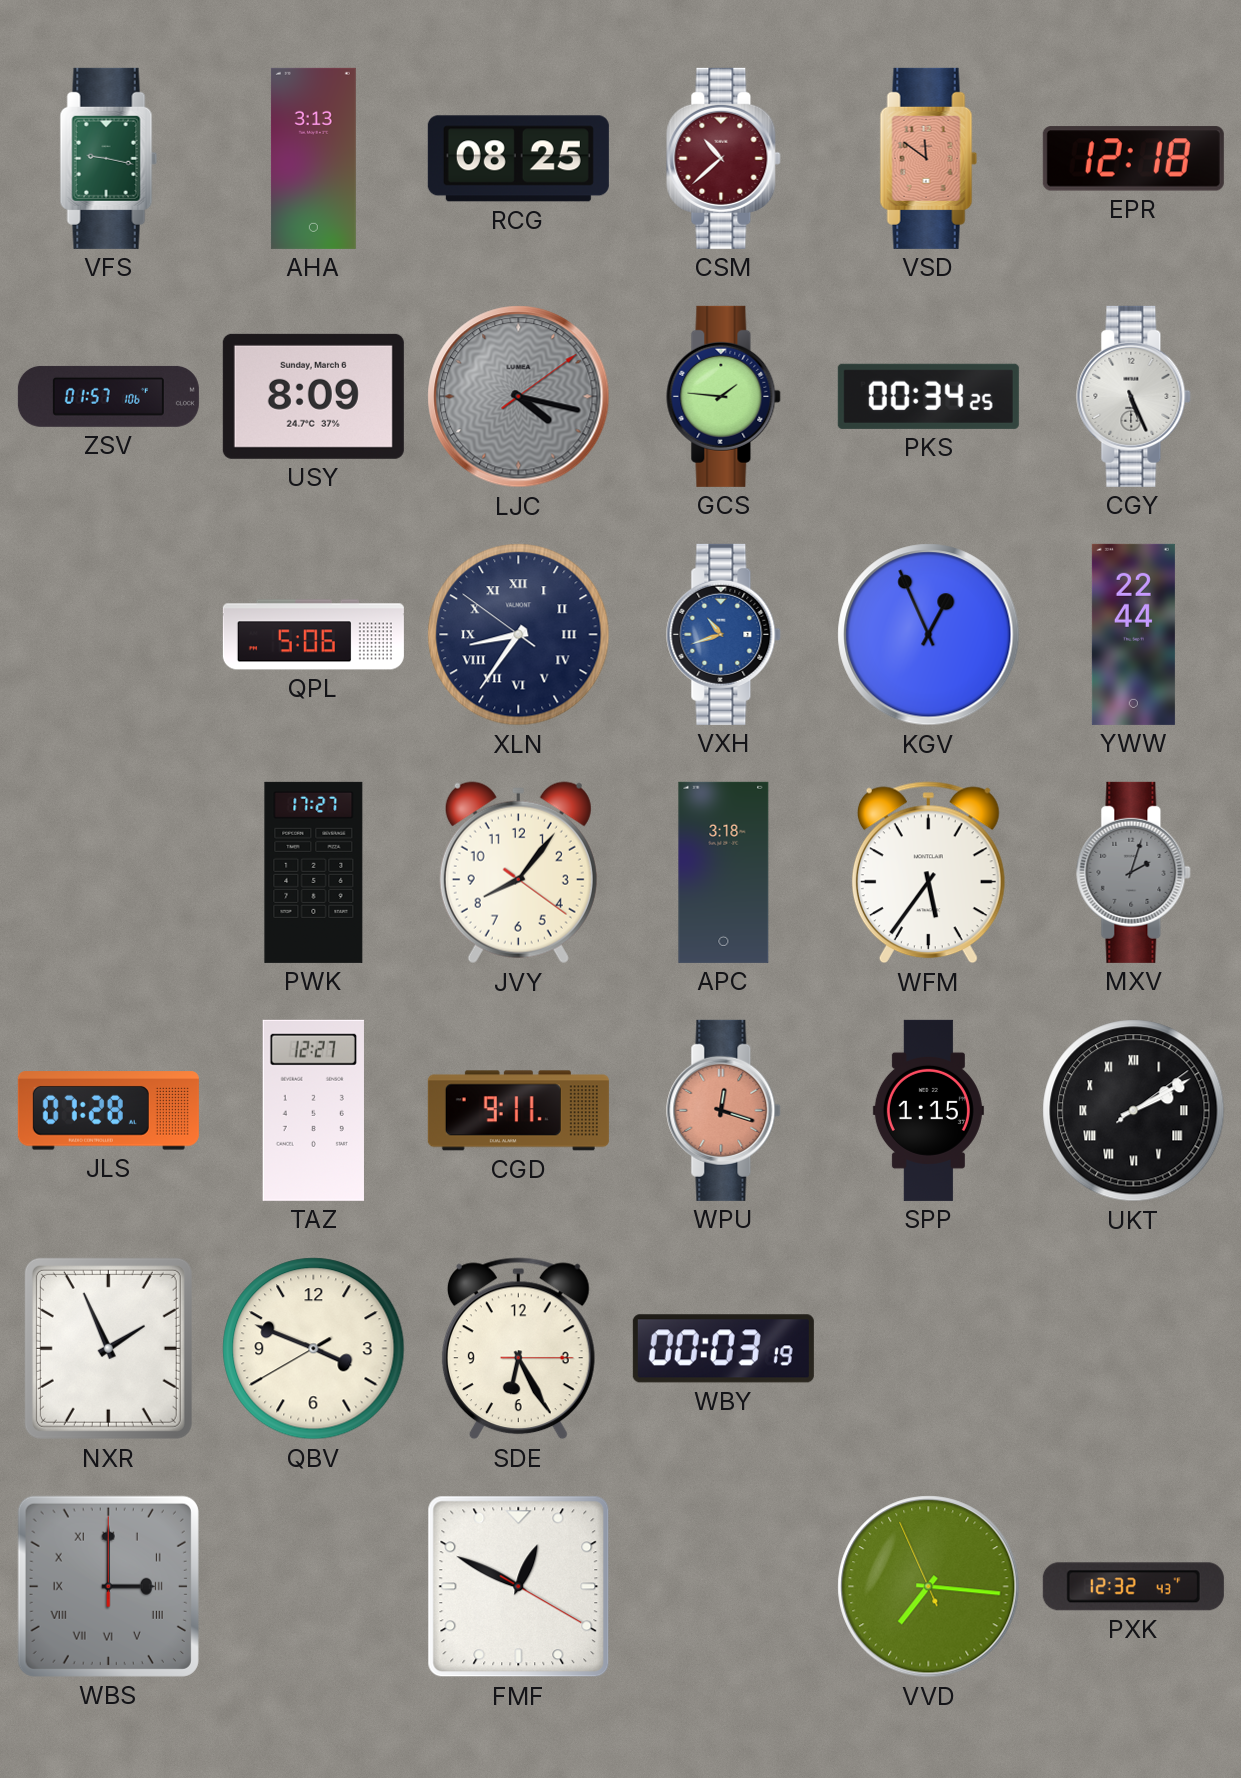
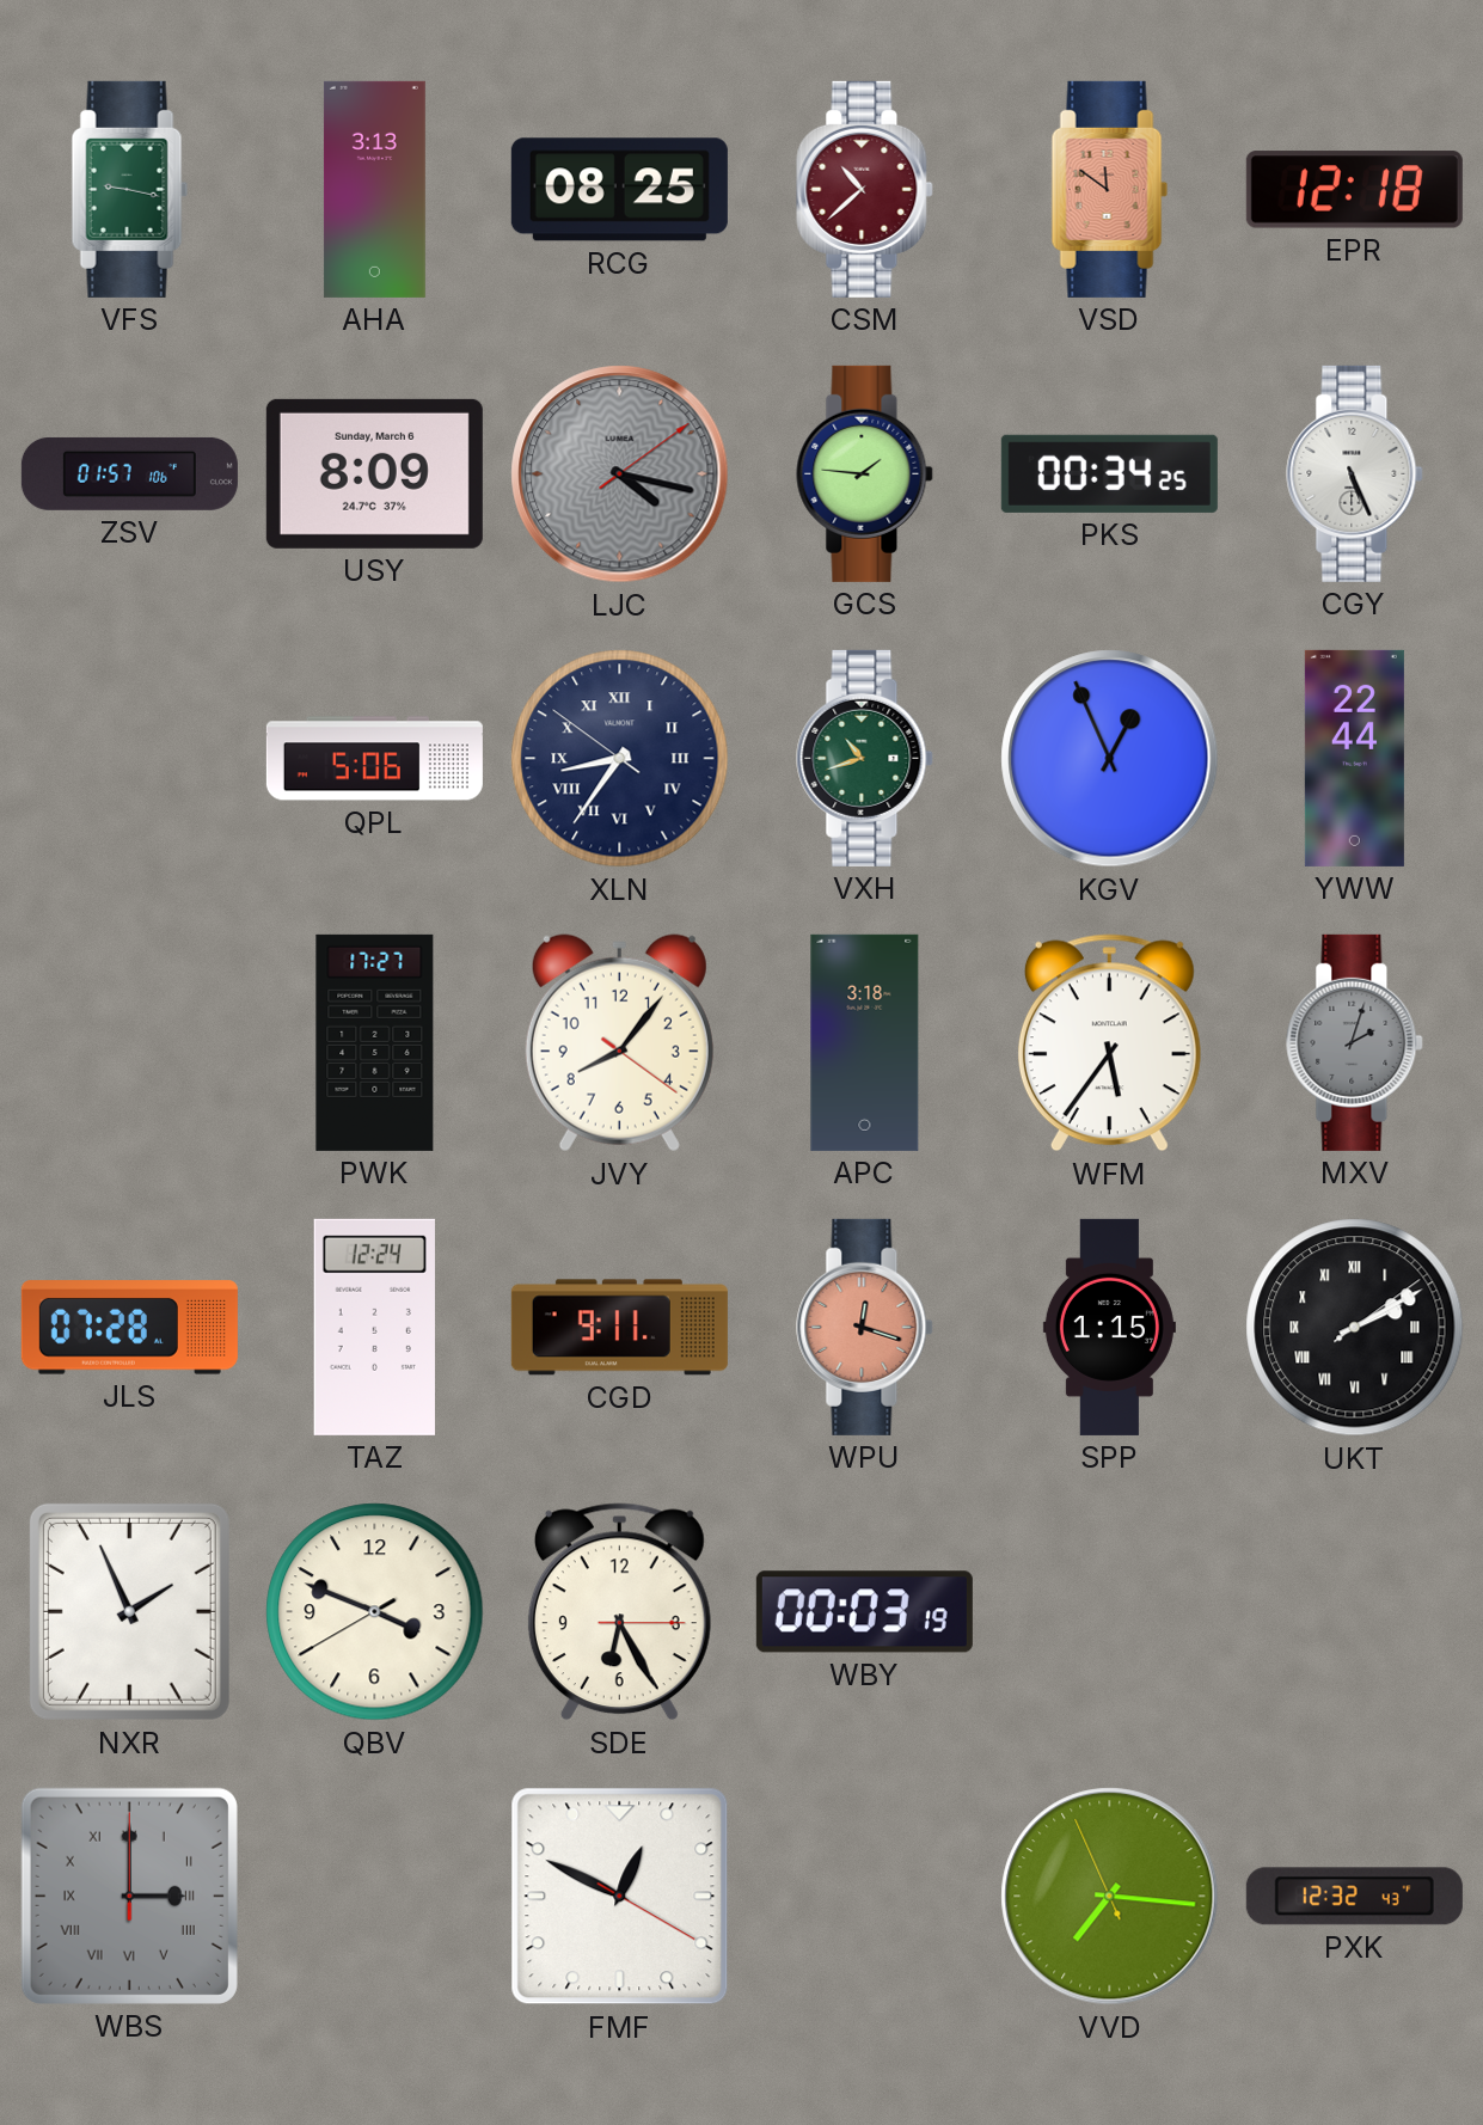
VXH dial: blue -> green (865, 758)
TAZ: 12:27 -> 12:24 (374, 1327)
